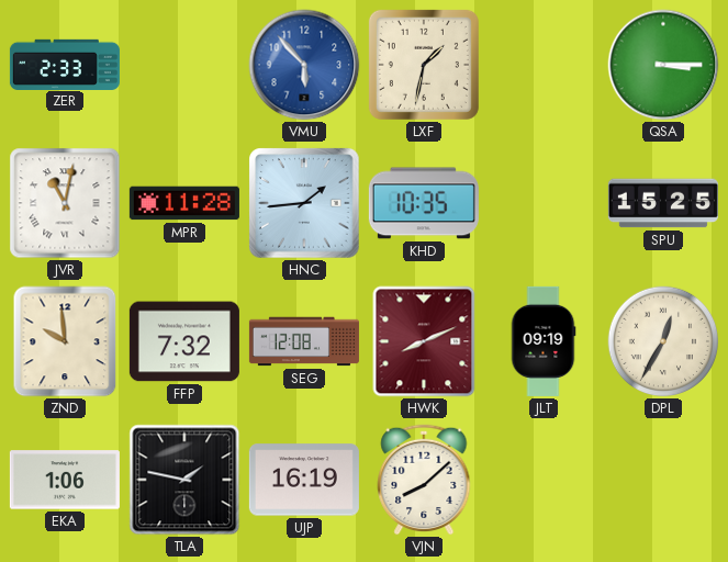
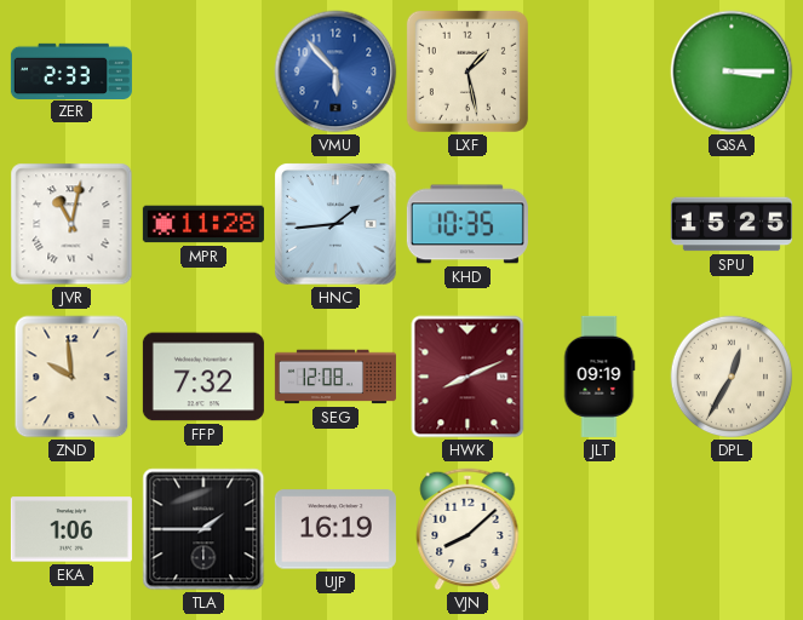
LXF: 1:32 -> 1:28 (468, 71)
TLA: 1:47 -> 1:45 (203, 529)
